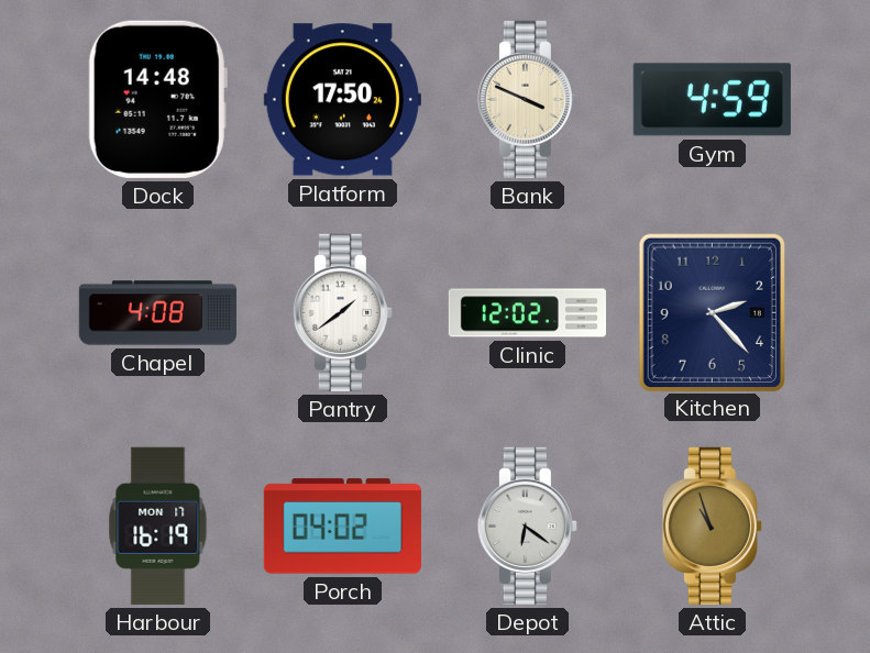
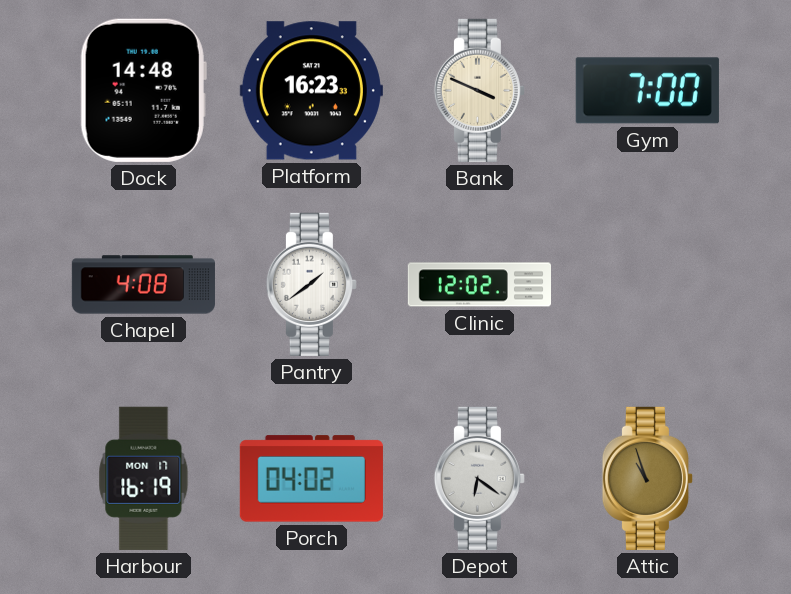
Platform: 17:50 -> 16:23 (311, 91)
Gym: 4:59 -> 7:00 (647, 91)
Kitchen: 2:23 -> none (712, 312)
